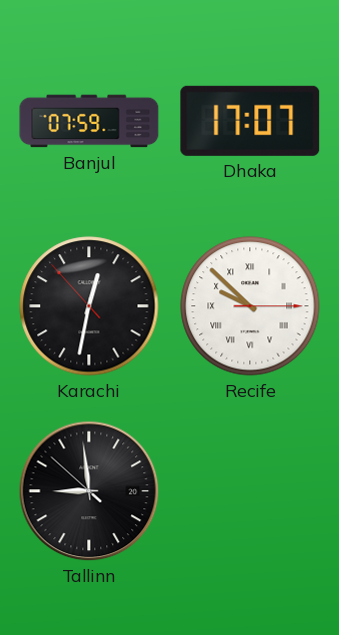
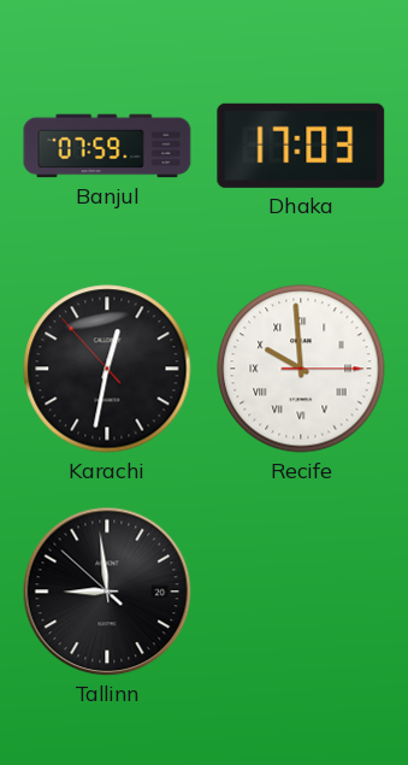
Dhaka: 17:07 -> 17:03 (301, 146)
Recife: 9:52 -> 9:59 (301, 369)
